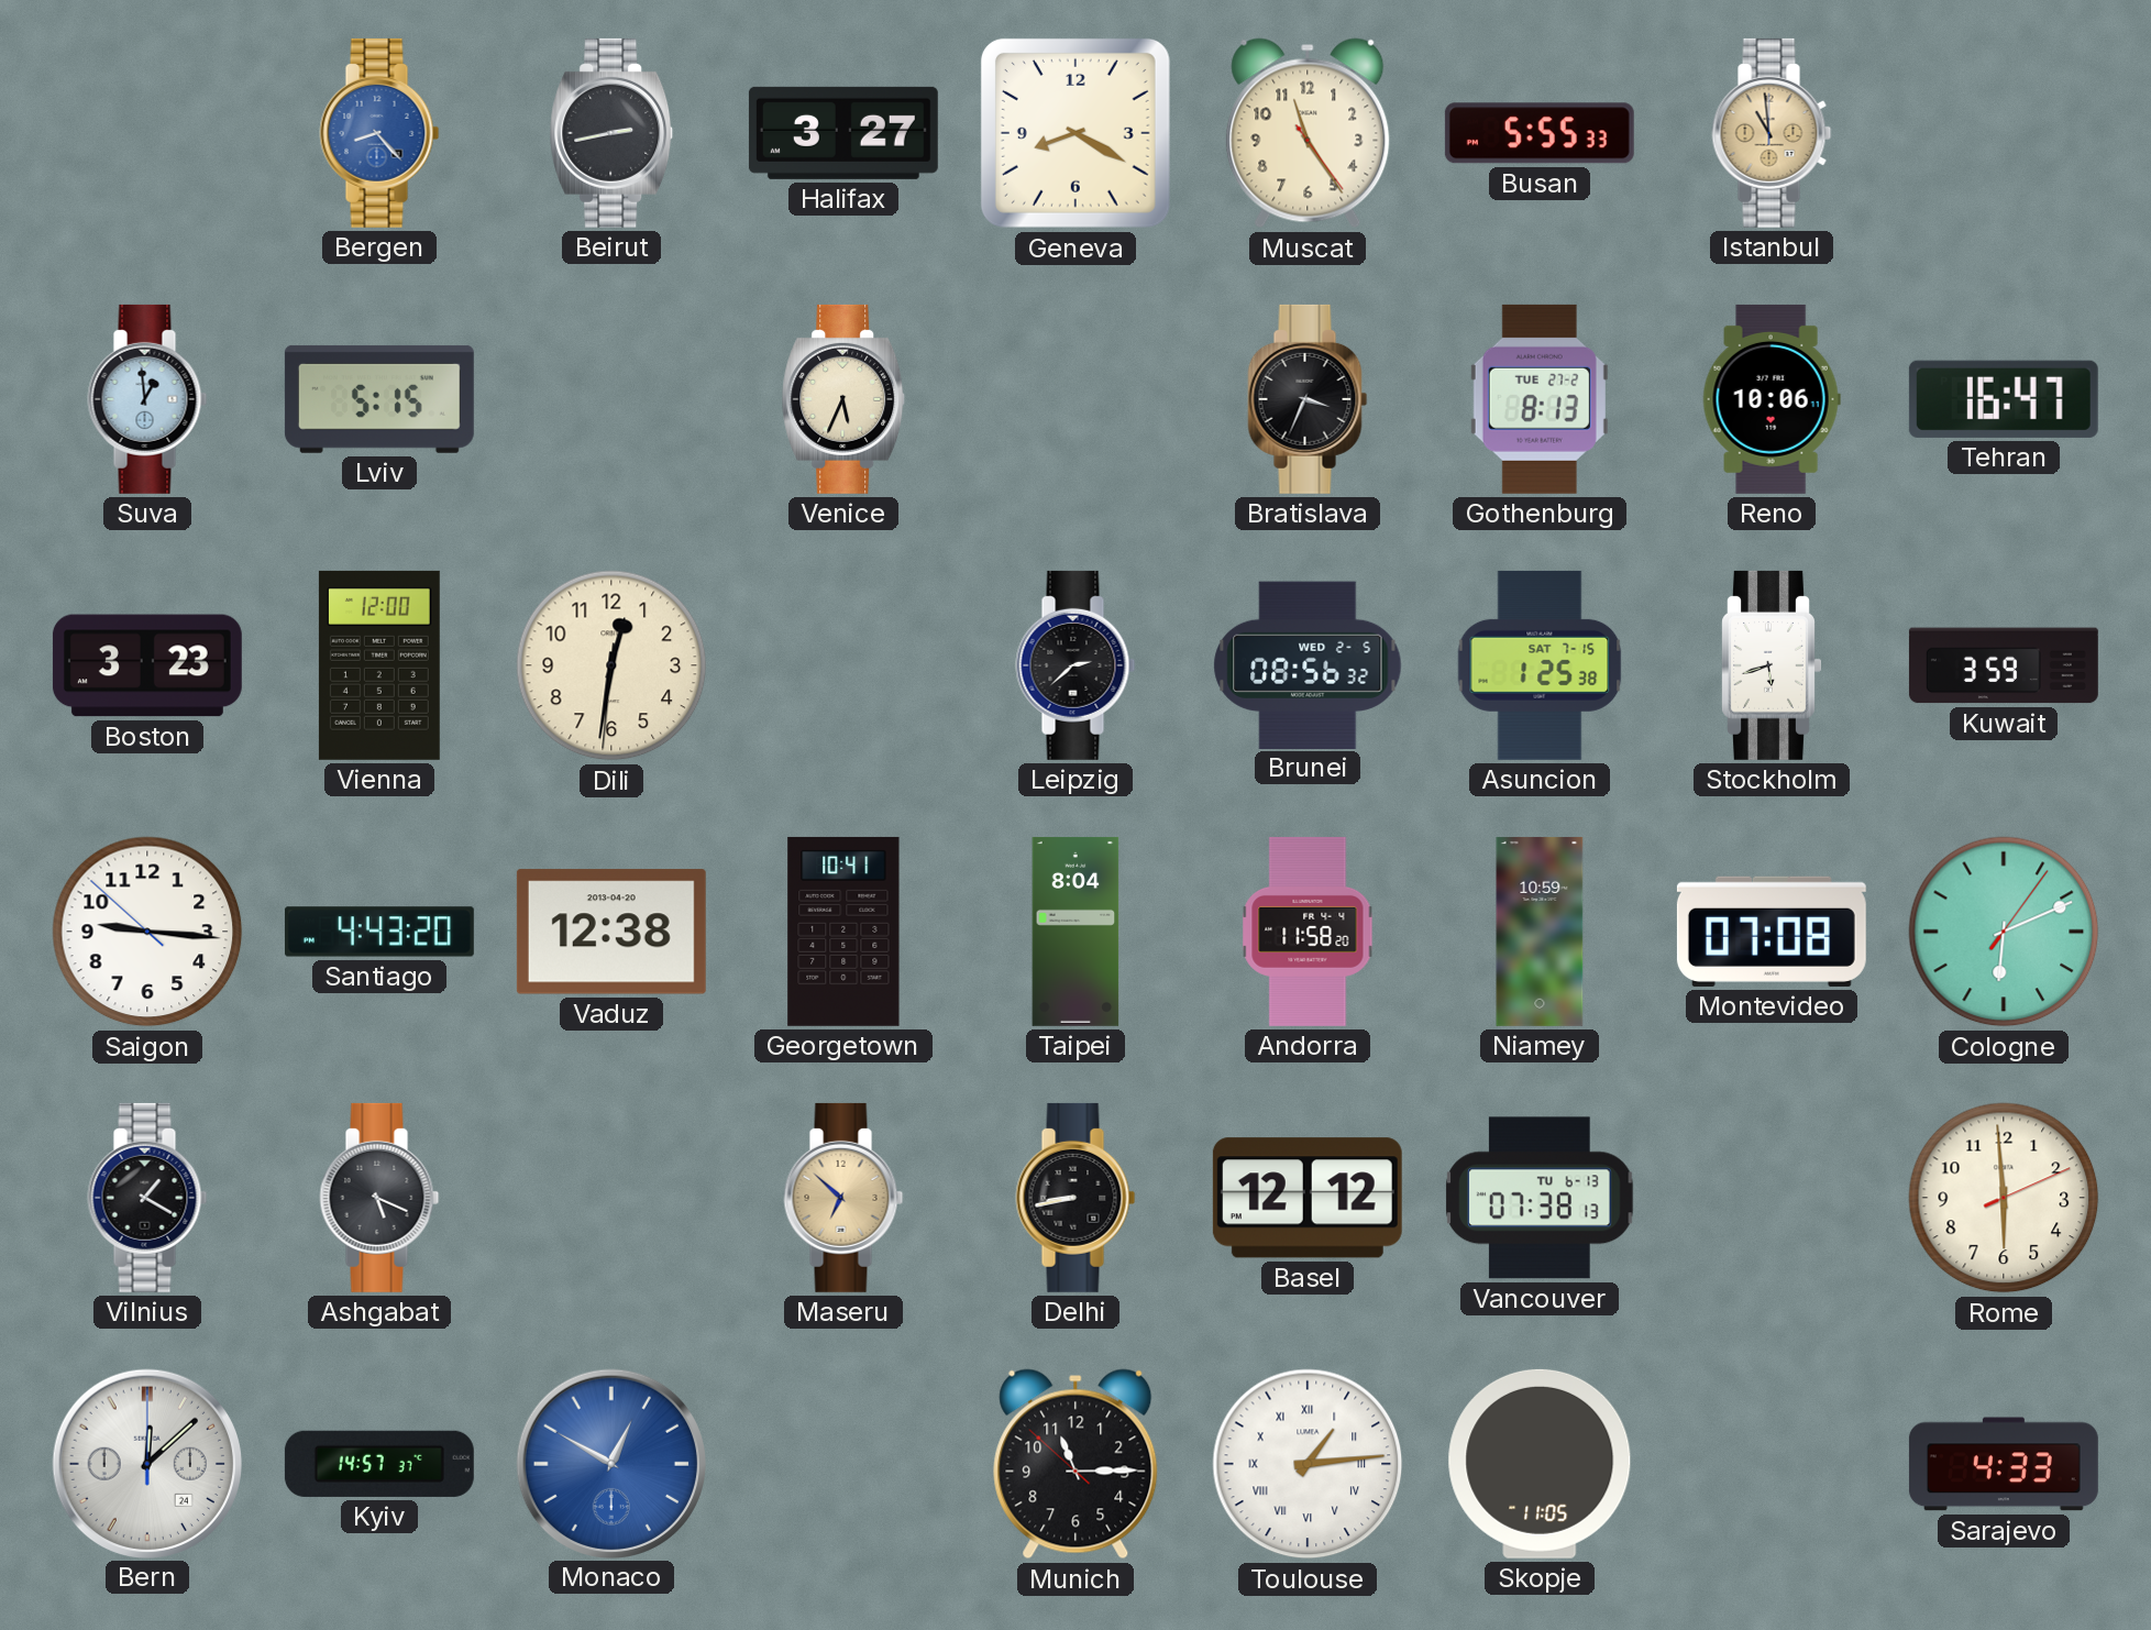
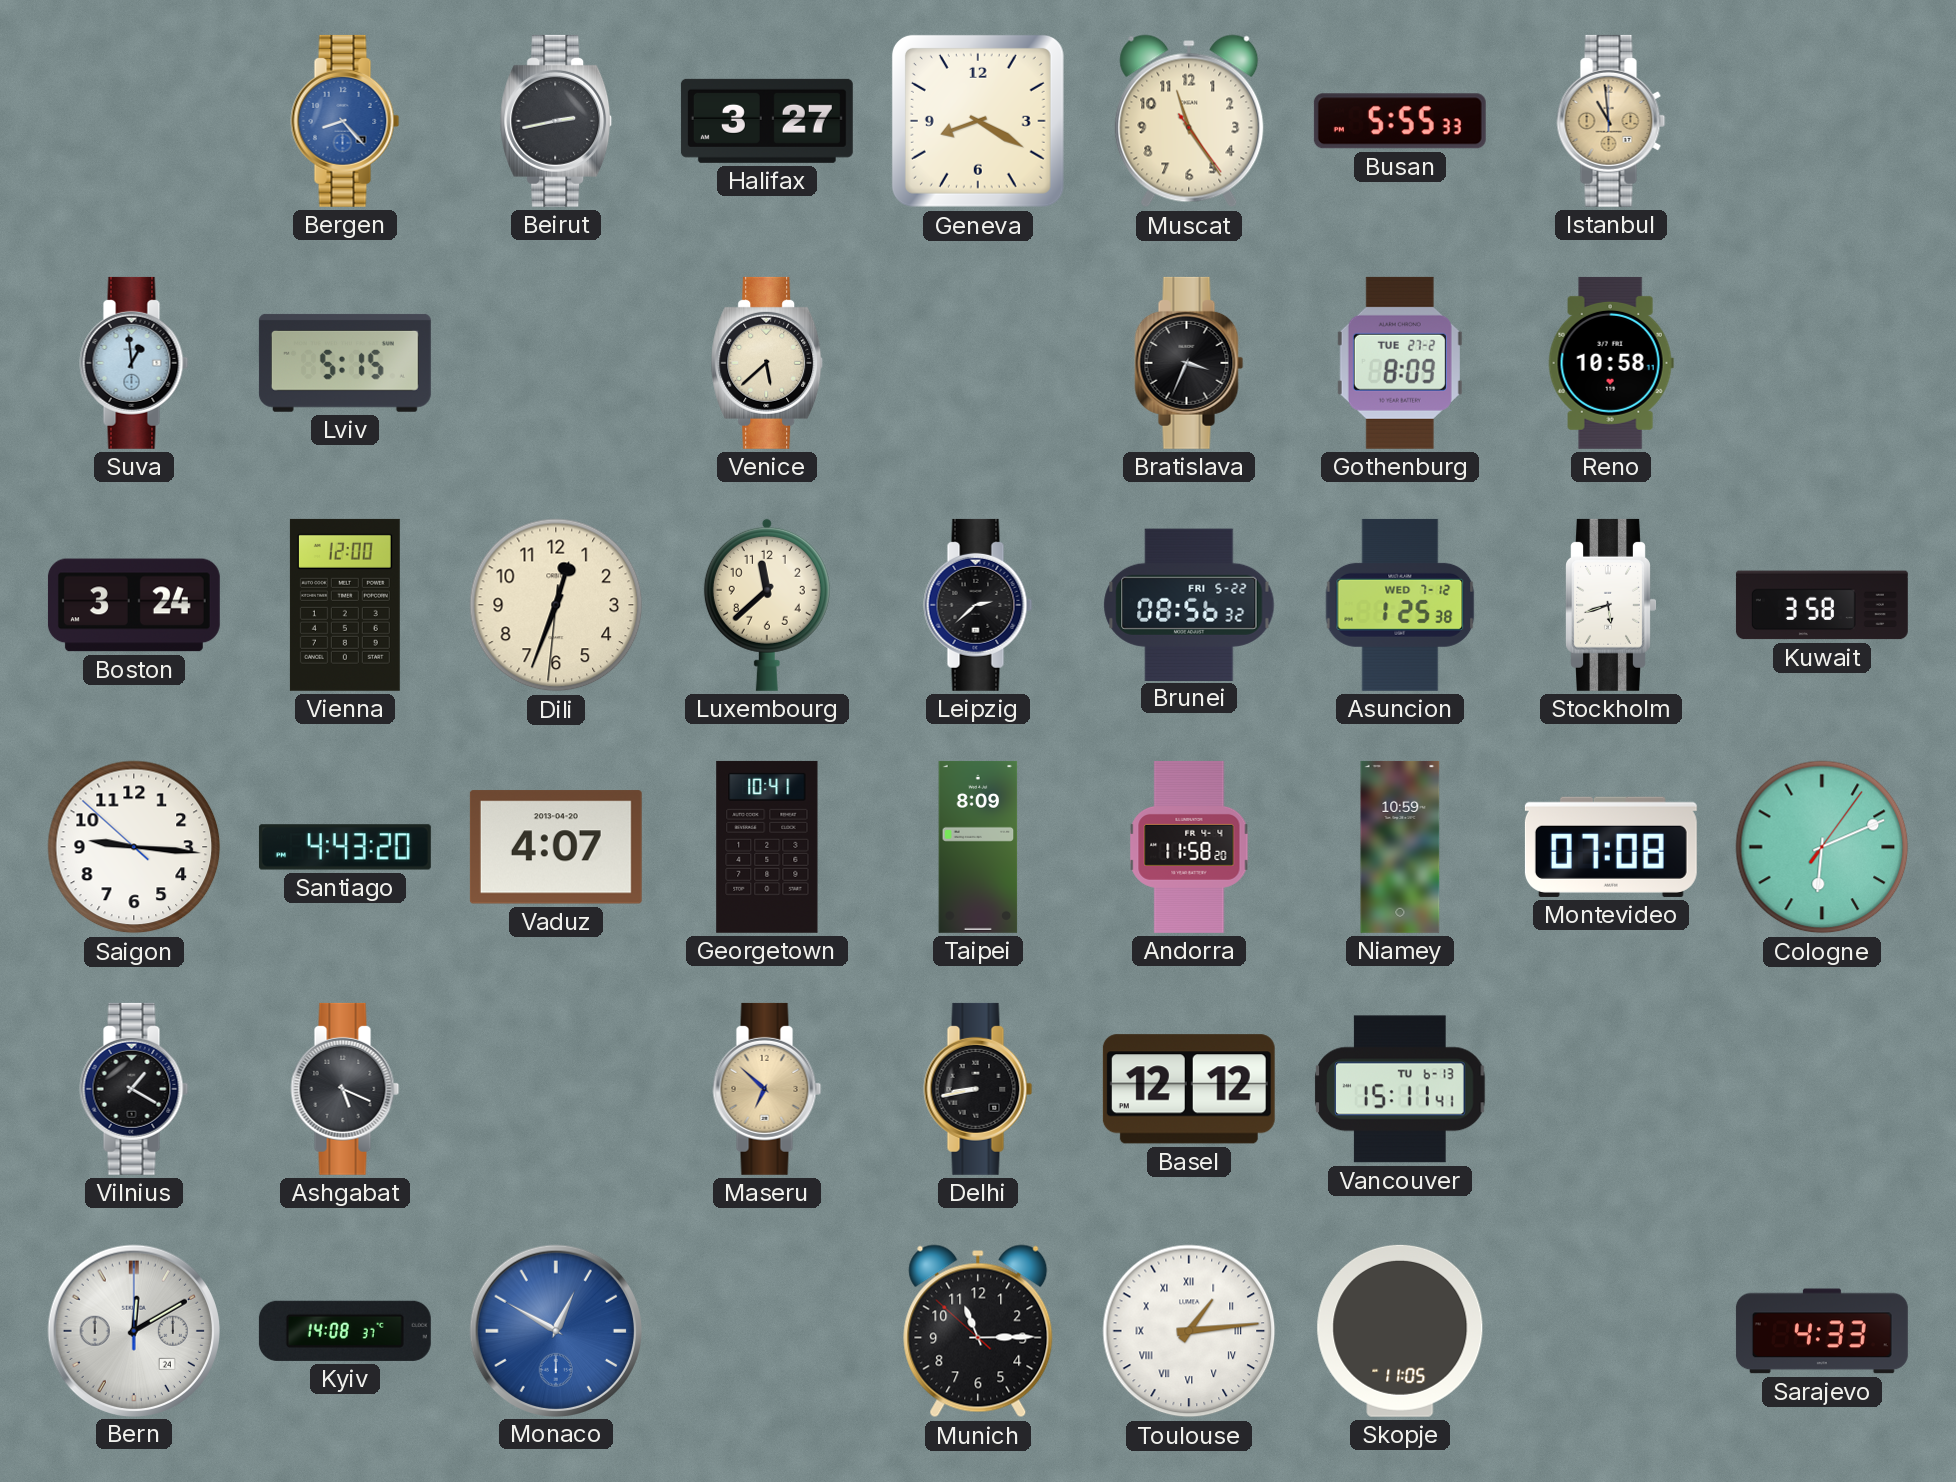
Venice: 5:34 -> 5:38 (767, 363)
Gothenburg: 8:13 -> 8:09 (1400, 363)
Reno: 10:06 -> 10:58 (1611, 363)
Tehran: 16:47 -> none (2004, 399)
Boston: 3:23 -> 3:24 (134, 605)
Dili: 12:31 -> 12:33 (556, 605)
Luxembourg: none -> 11:38 (767, 605)
Brunei date: WED 2-5 -> FRI 5-22 (1189, 604)
Asuncion date: SAT 7-15 -> WED 7-12 (1400, 605)
Kuwait: 3:59 -> 3:58 (1822, 605)
Vaduz: 12:38 -> 4:07 (556, 847)
Taipei: 8:04 -> 8:09 (978, 847)
Vancouver: 07:38 -> 15:11 (1400, 1089)
Rome: 5:59 -> none (2004, 1198)
Bern: 12:08 -> 12:10 (133, 1330)
Kyiv: 14:57 -> 14:08 (345, 1331)
